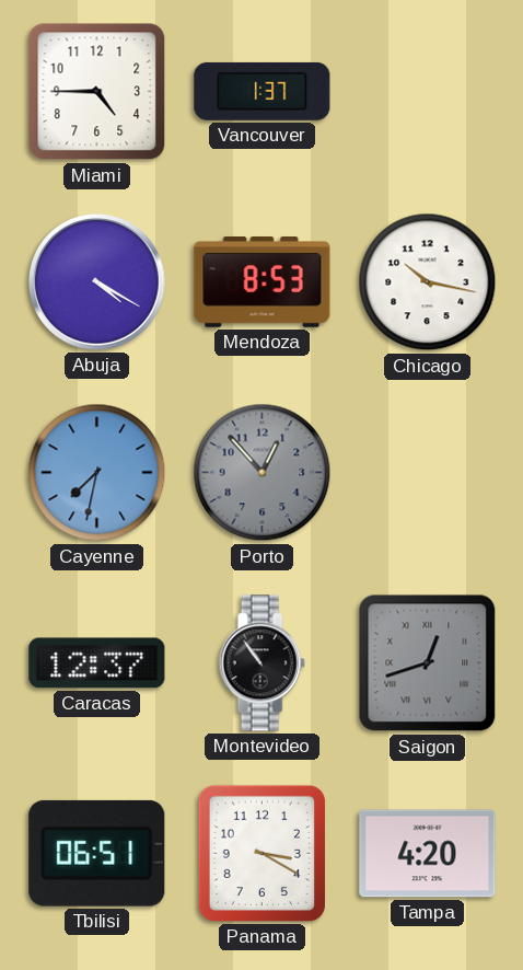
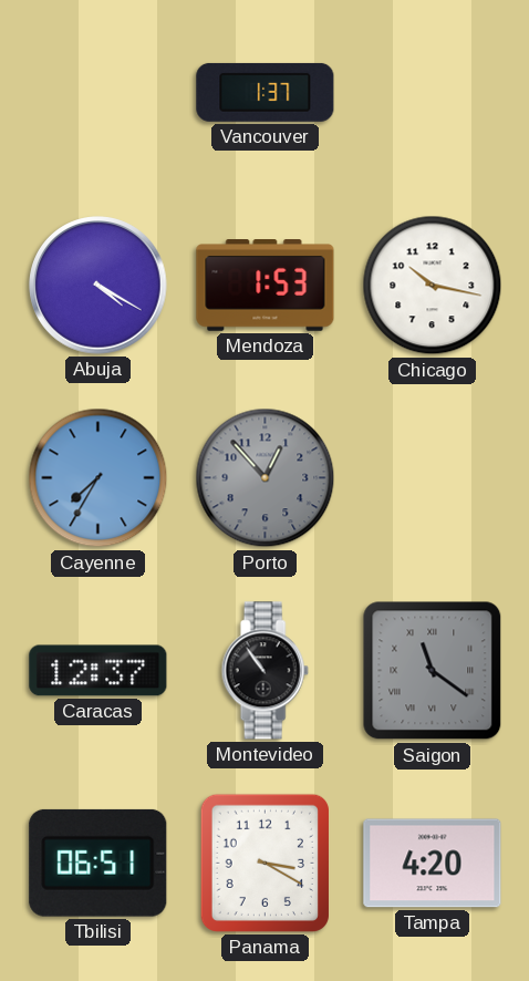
Miami: 4:45 -> none (97, 92)
Mendoza: 8:53 -> 1:53 (266, 286)
Cayenne: 7:32 -> 7:35 (98, 478)
Saigon: 12:42 -> 11:21 (433, 671)
